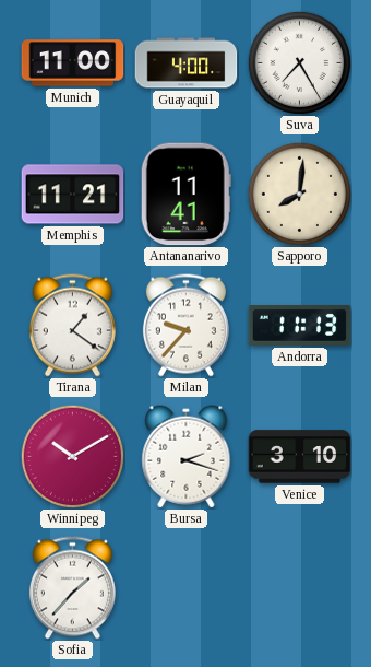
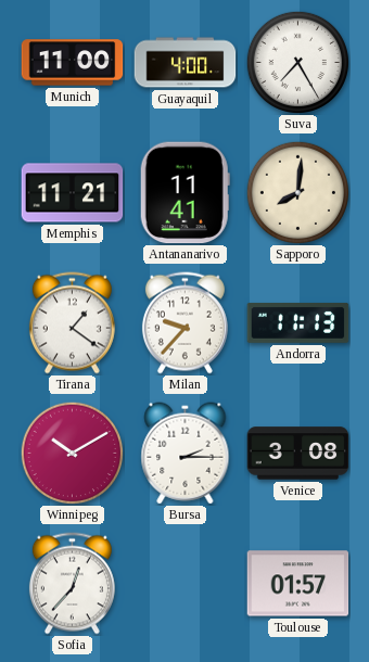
Bursa: 2:18 -> 2:15 (186, 454)
Venice: 3:10 -> 3:08 (298, 454)
Sofia: 1:37 -> 12:37 (72, 584)
Toulouse: none -> 01:57 (298, 584)
